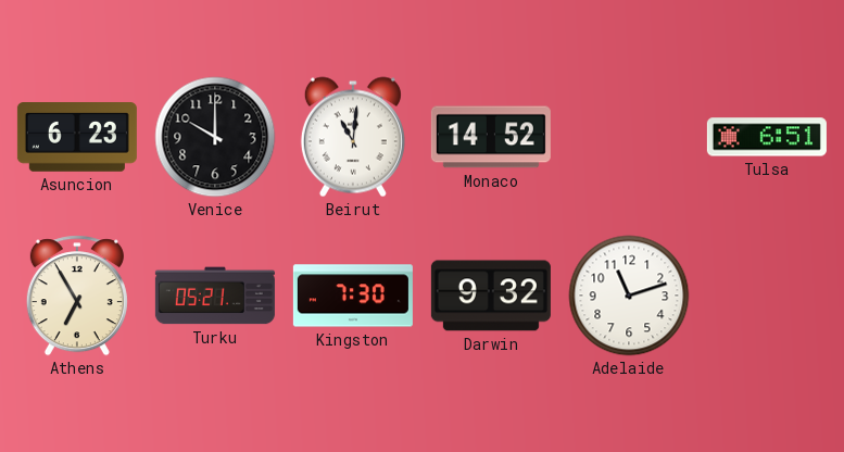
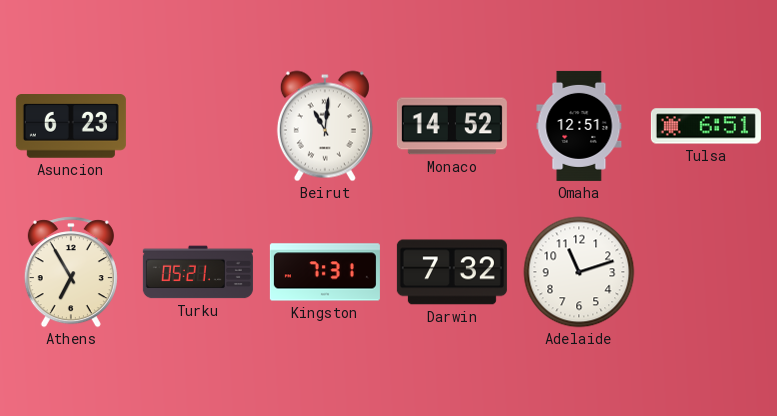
Venice: 10:00 -> none (215, 137)
Omaha: none -> 12:51 (579, 126)
Kingston: 7:30 -> 7:31 (325, 272)
Darwin: 9:32 -> 7:32 (452, 272)
